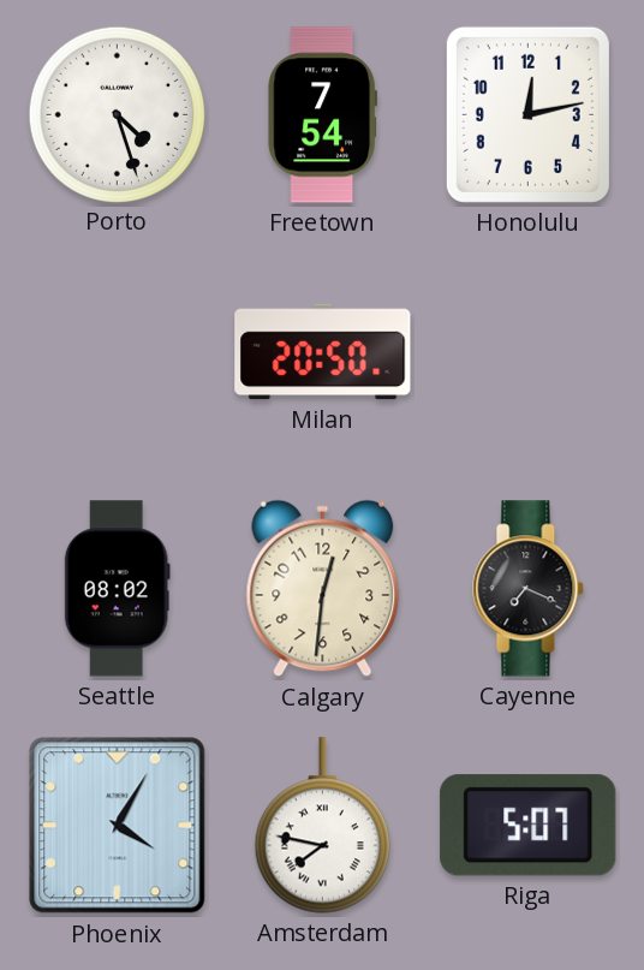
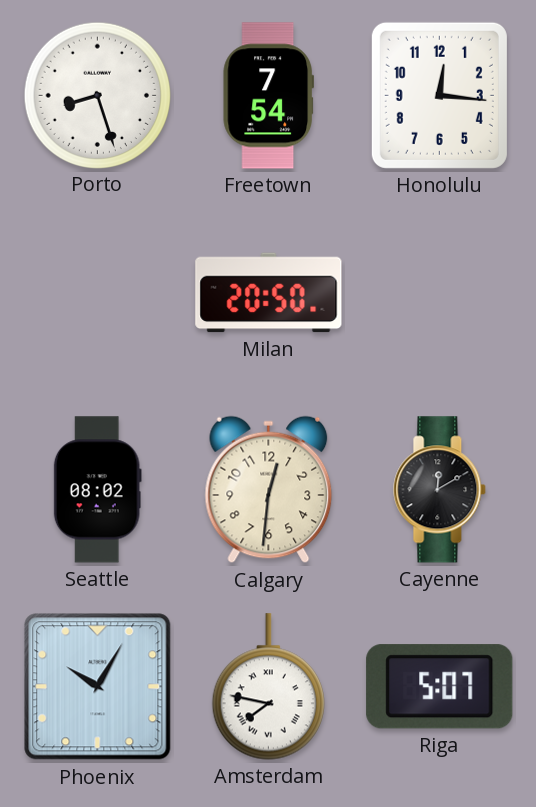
Porto: 4:27 -> 8:27 (97, 95)
Honolulu: 12:13 -> 12:16 (439, 95)
Cayenne: 7:19 -> 12:10 (440, 490)
Phoenix: 4:05 -> 10:05 (98, 687)
